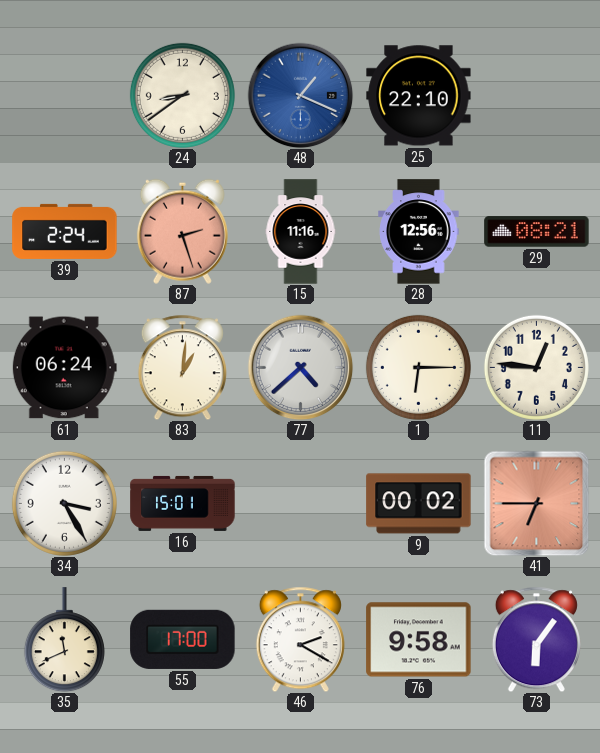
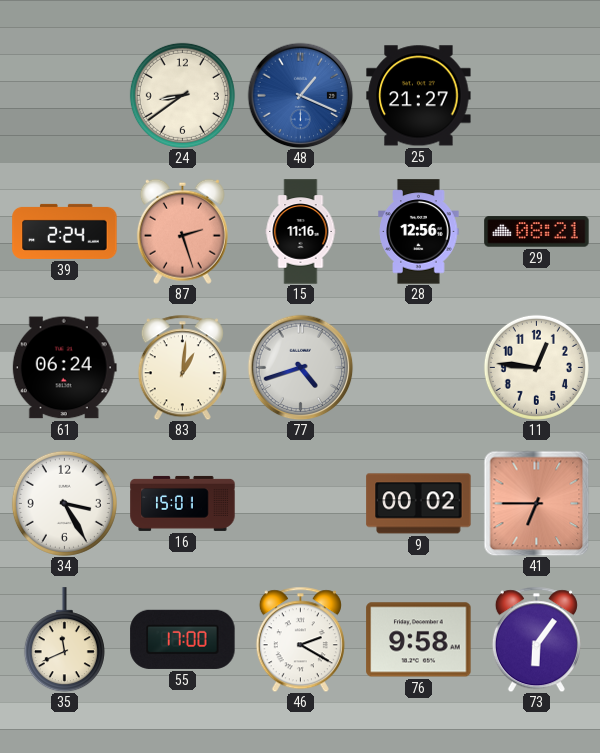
25: 22:10 -> 21:27 (419, 96)
77: 4:38 -> 4:42 (300, 367)
1: 6:15 -> none (418, 367)
